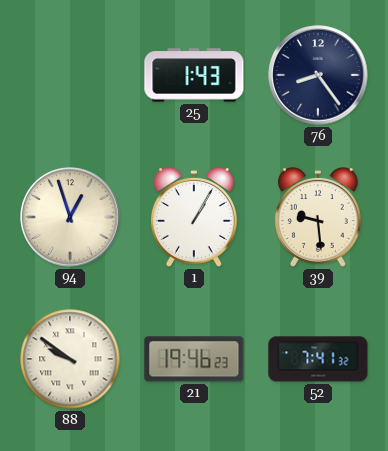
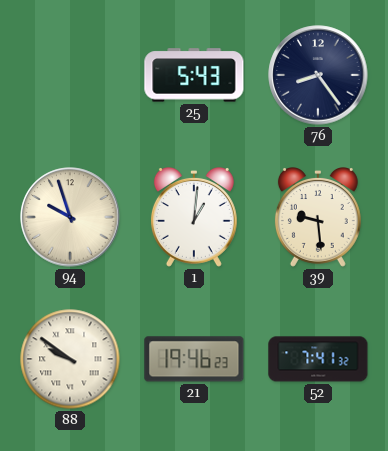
25: 1:43 -> 5:43 (194, 75)
94: 12:57 -> 9:57 (70, 217)
1: 1:05 -> 1:01 (194, 218)
